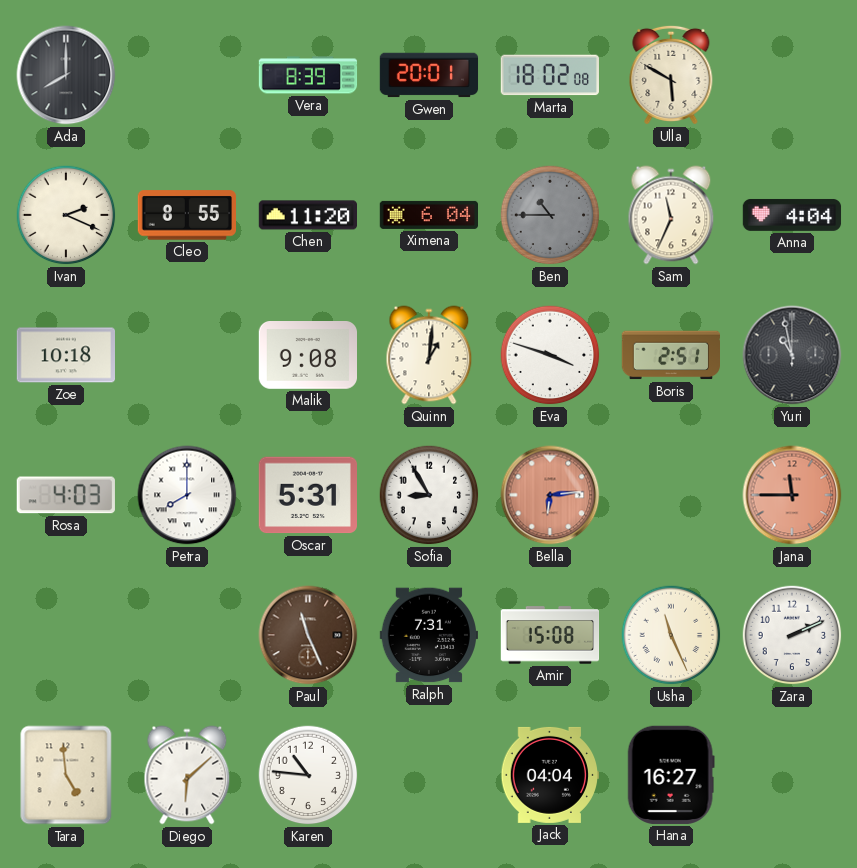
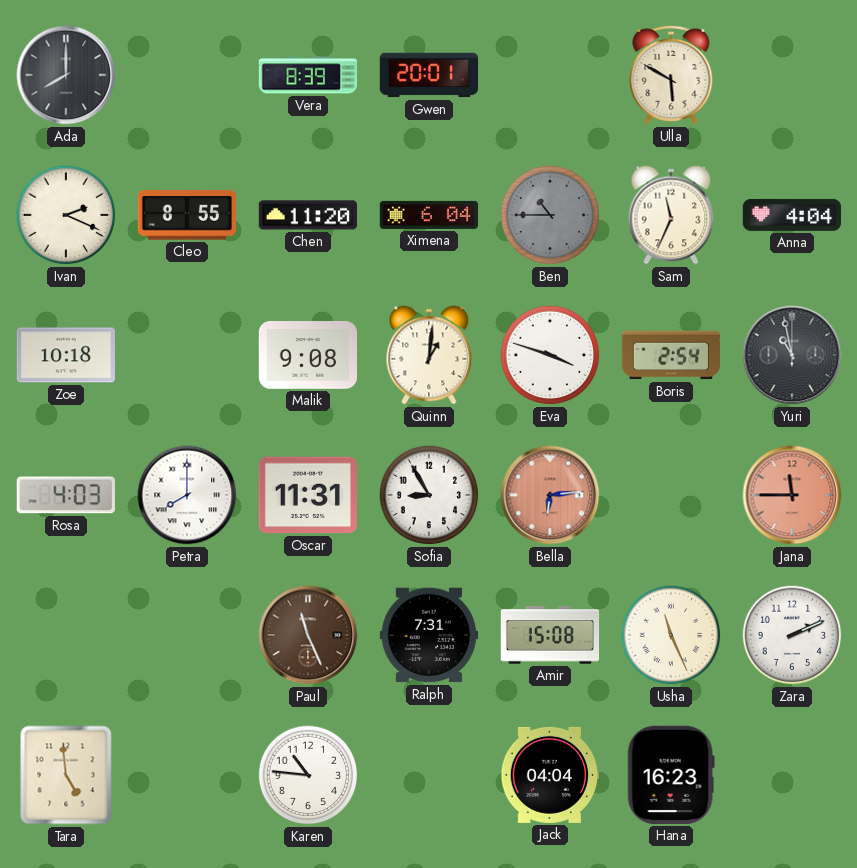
Marta: 18:02 -> none (549, 75)
Boris: 2:51 -> 2:54 (670, 355)
Oscar: 5:31 -> 11:31 (307, 495)
Diego: 6:08 -> none (187, 775)
Hana: 16:27 -> 16:23 (671, 775)
